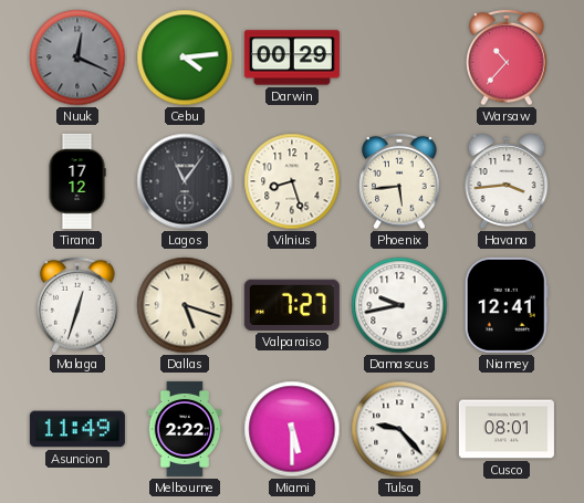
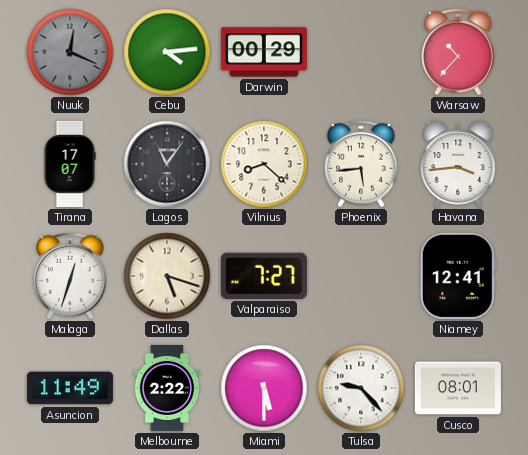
Tirana: 17:12 -> 17:07 (70, 164)
Vilnius: 8:27 -> 8:22 (264, 164)
Damascus: 9:43 -> none (399, 305)
